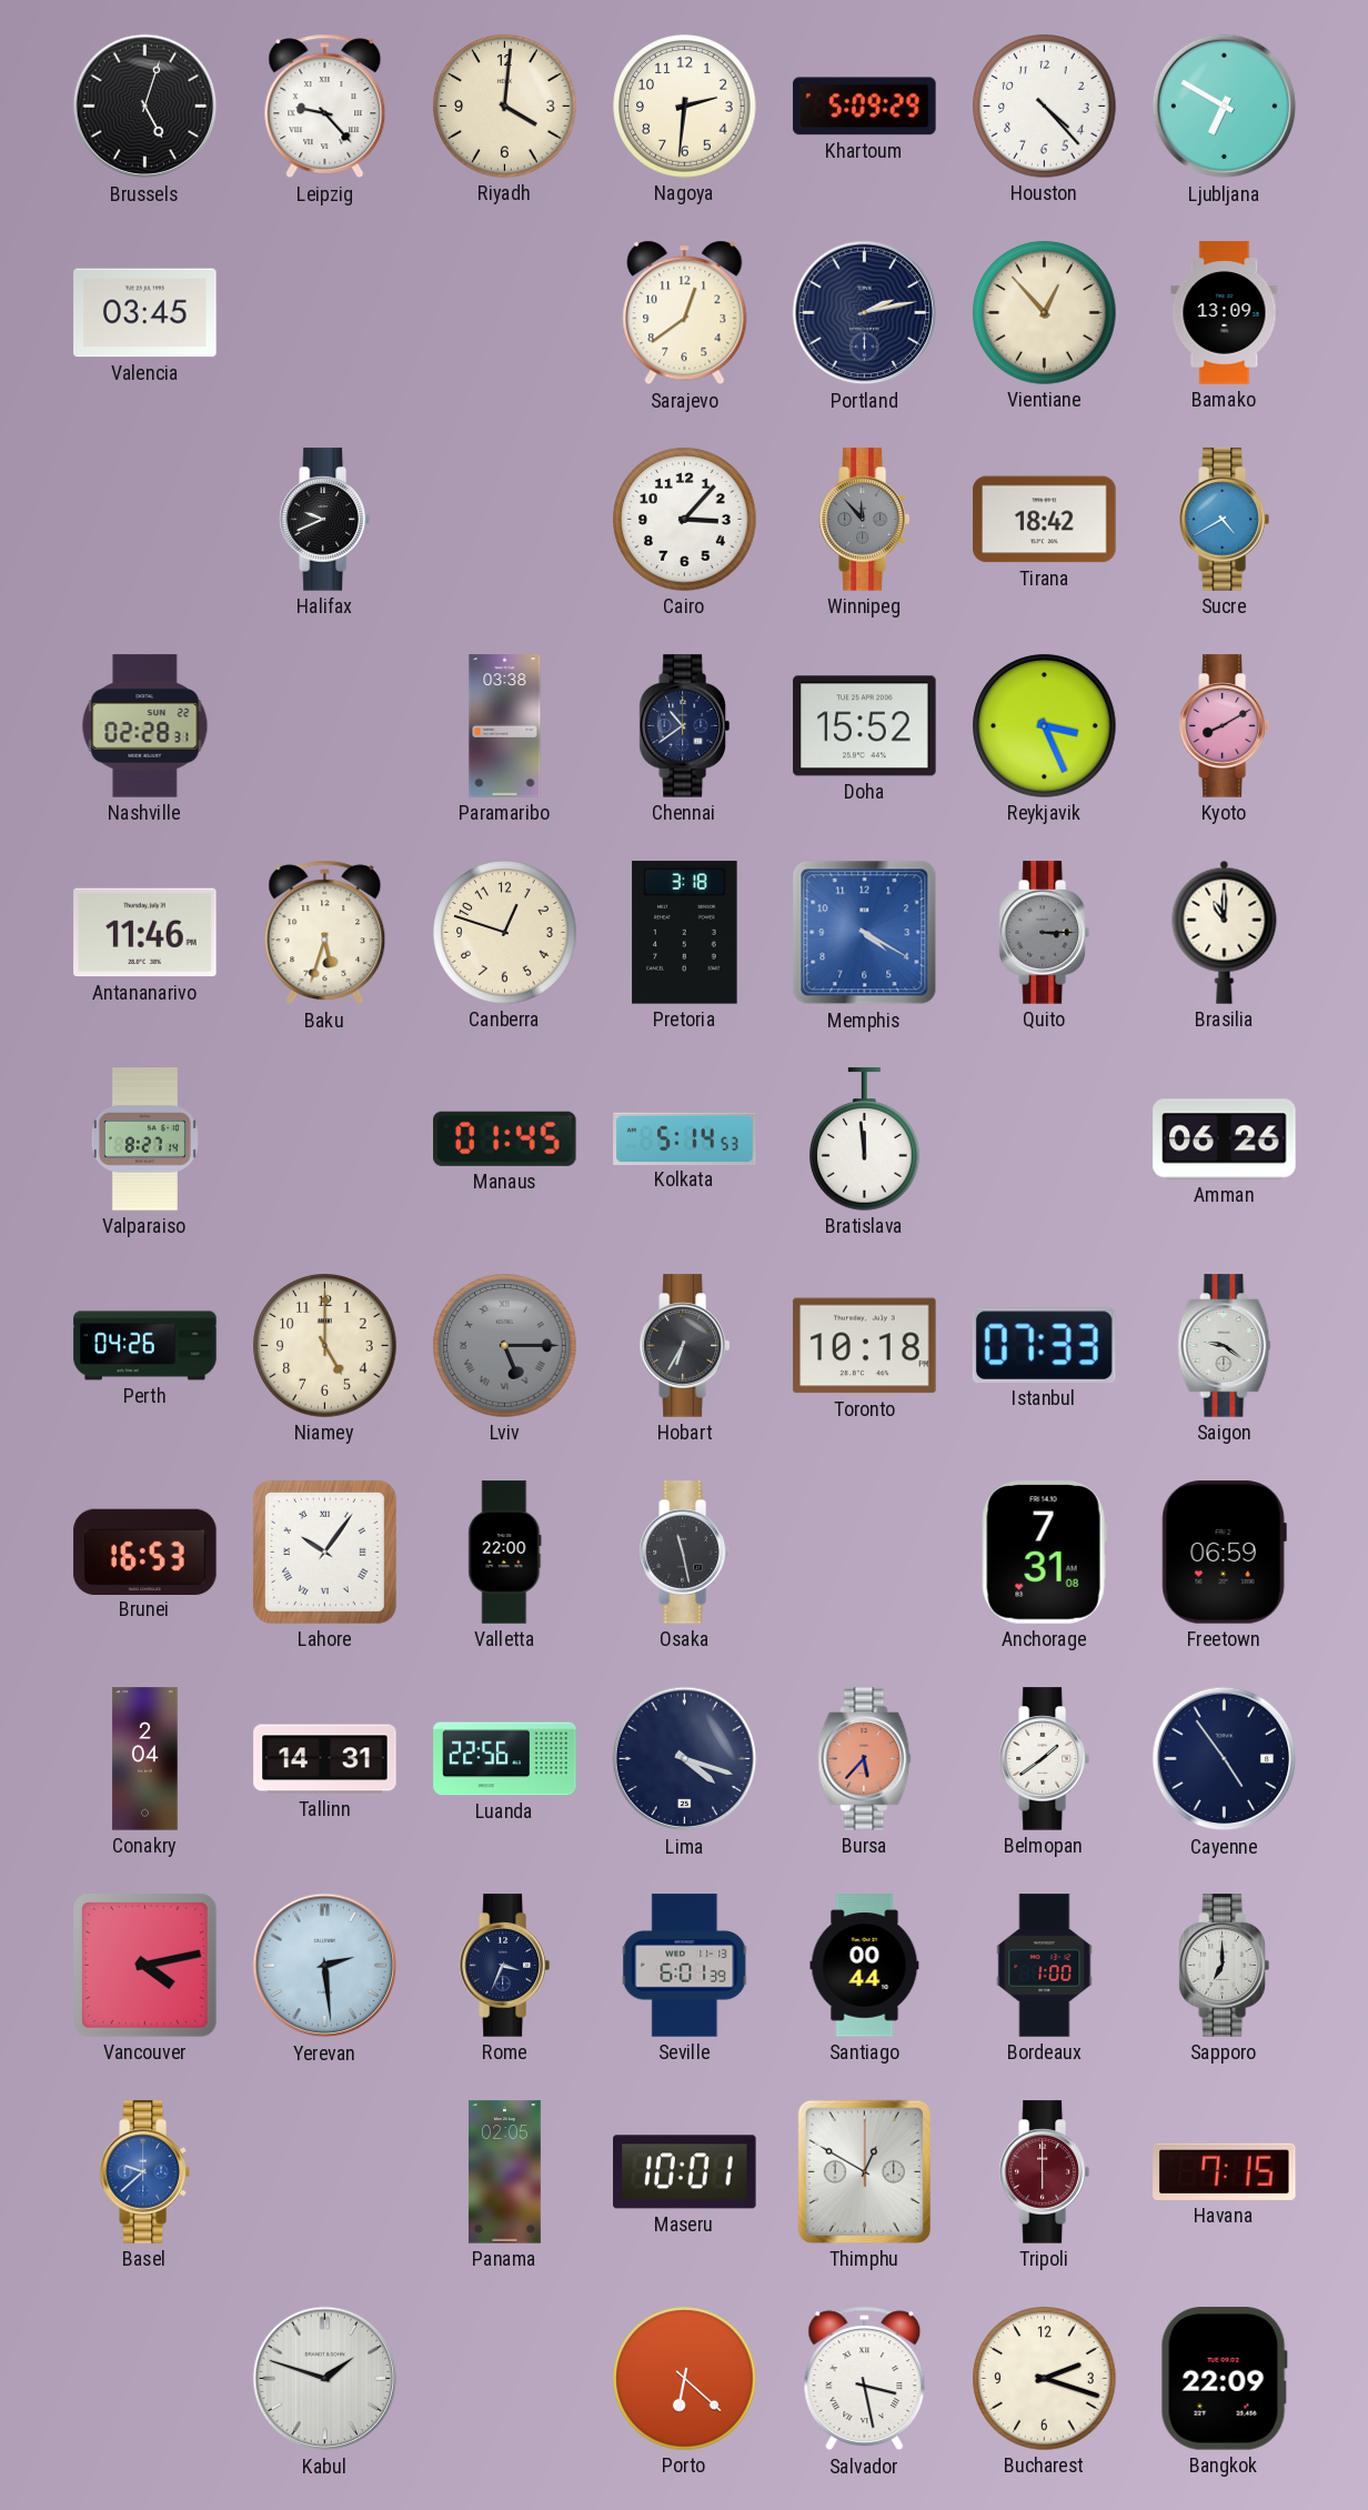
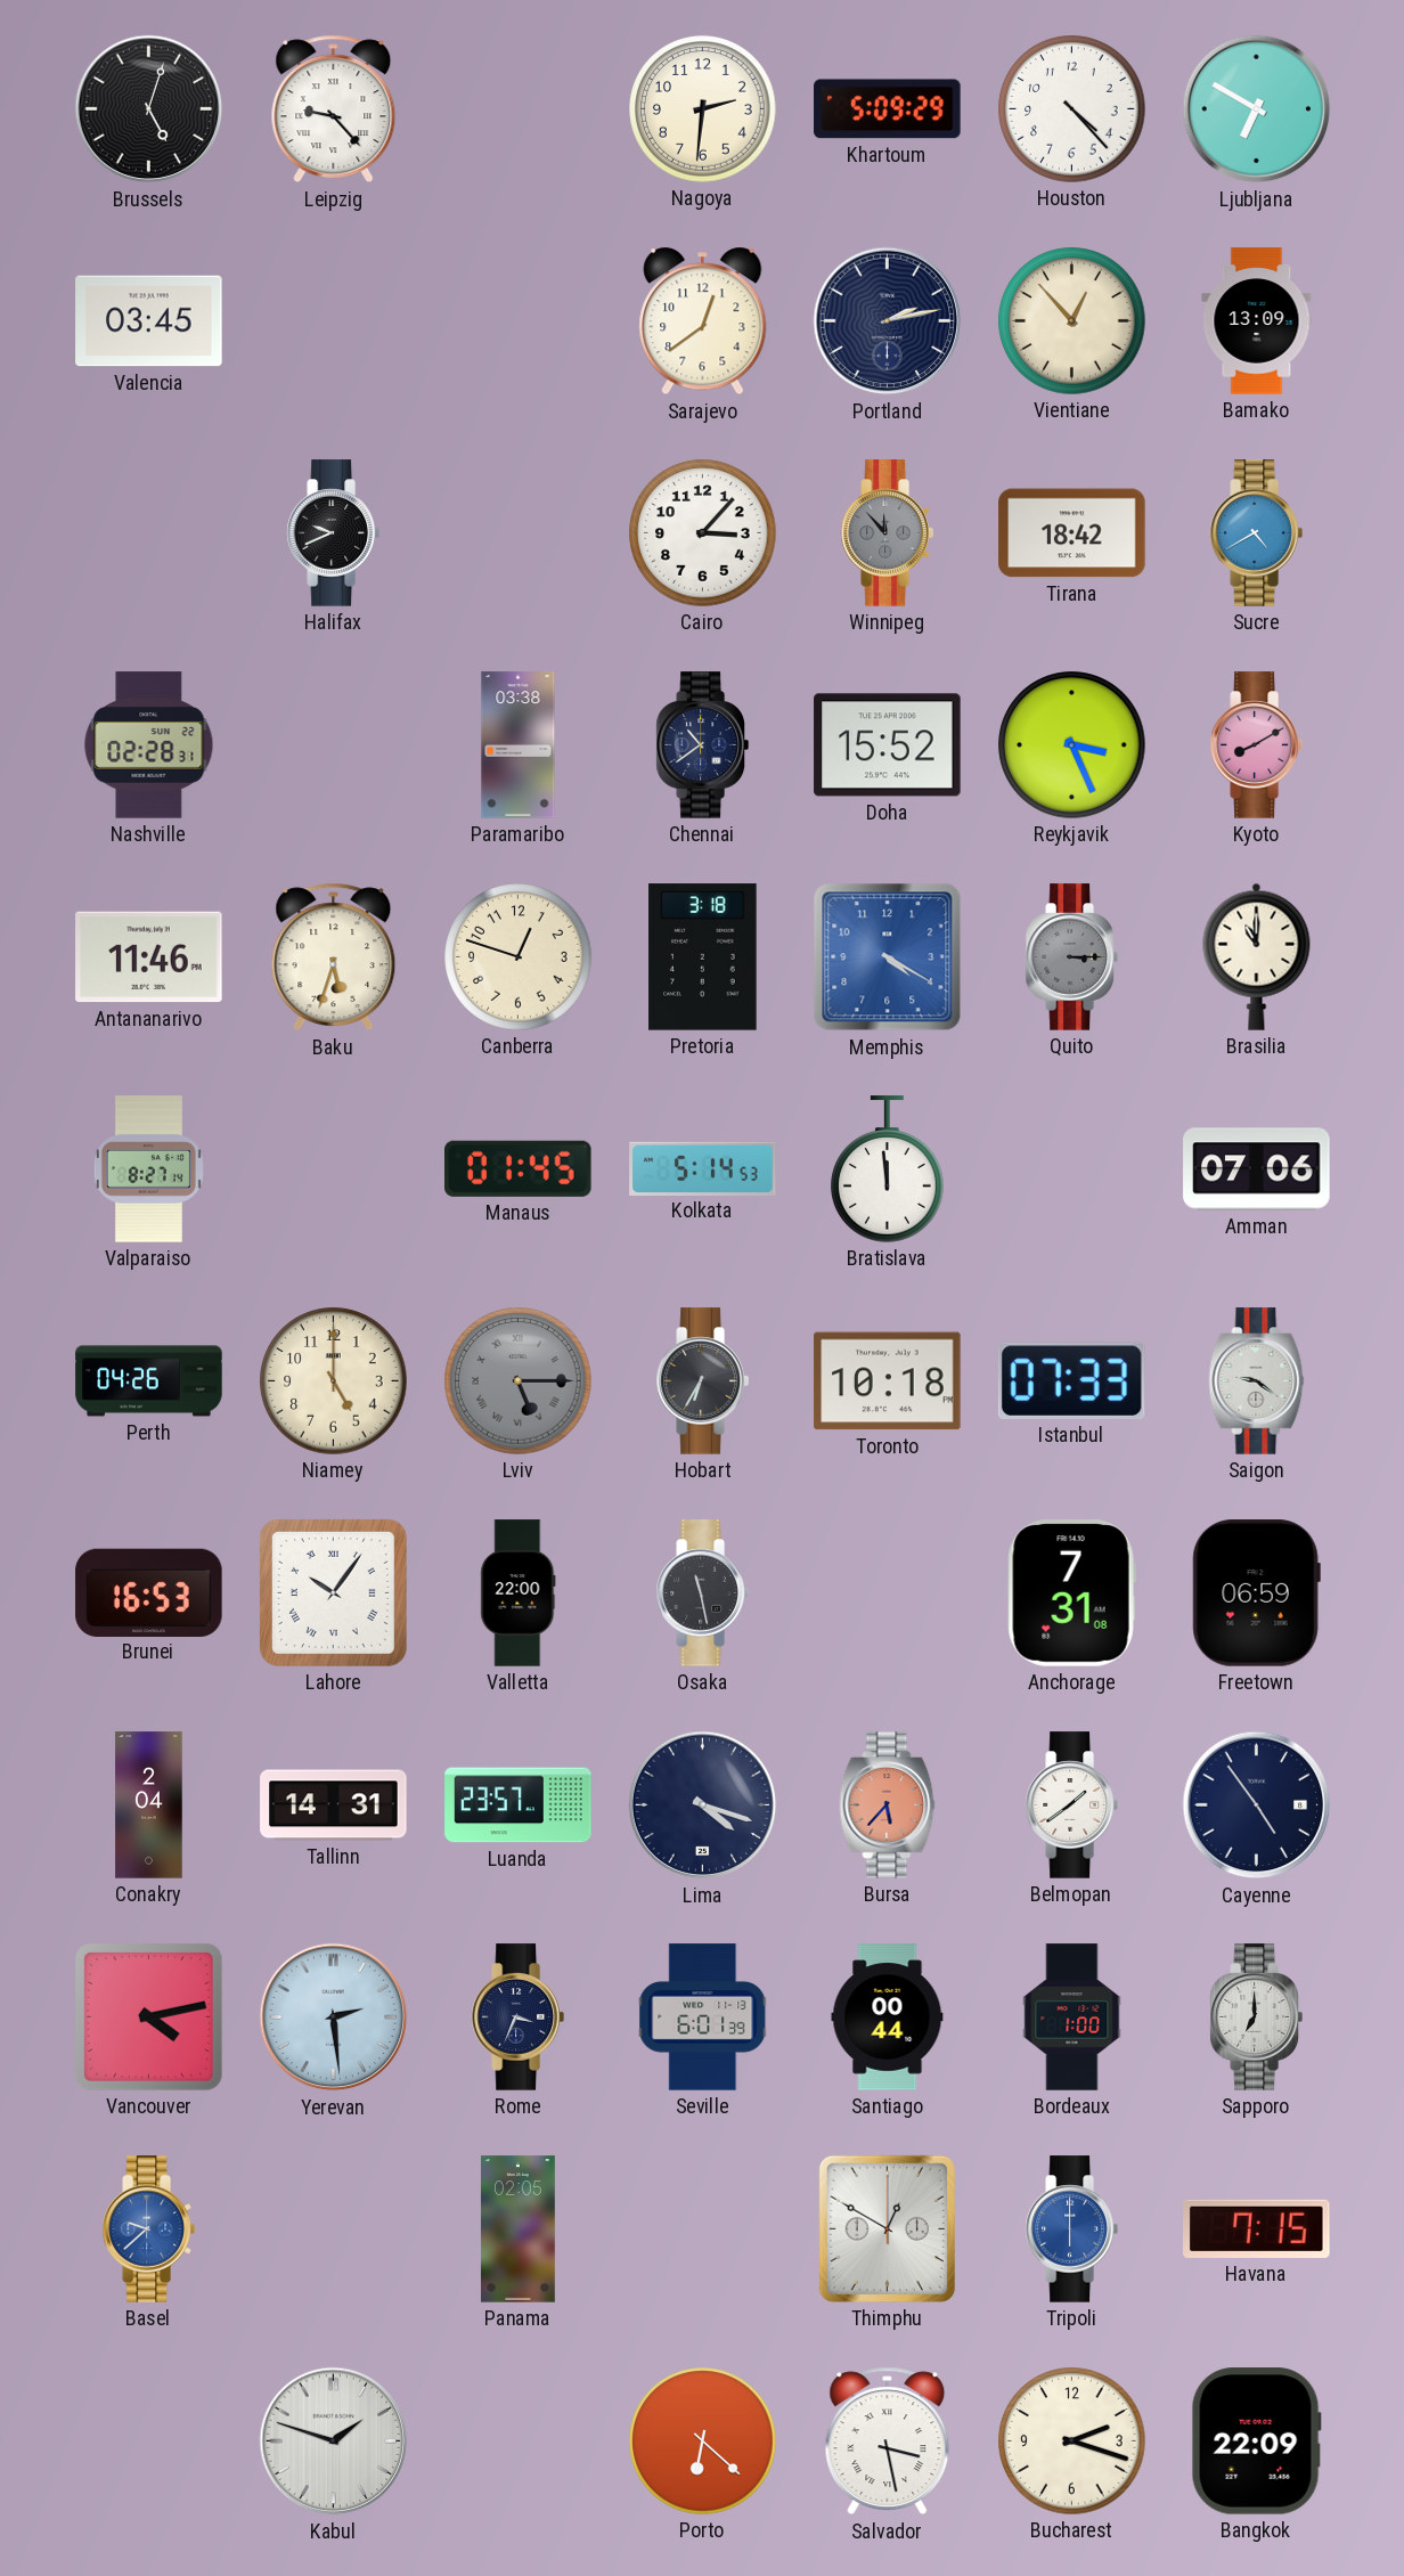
Riyadh: 4:01 -> none (505, 107)
Amman: 06:26 -> 07:06 (1257, 1169)
Luanda: 22:56 -> 23:57 (519, 1805)
Maseru: 10:01 -> none (685, 2172)
Tripoli dial: burgundy -> blue (1071, 2229)
